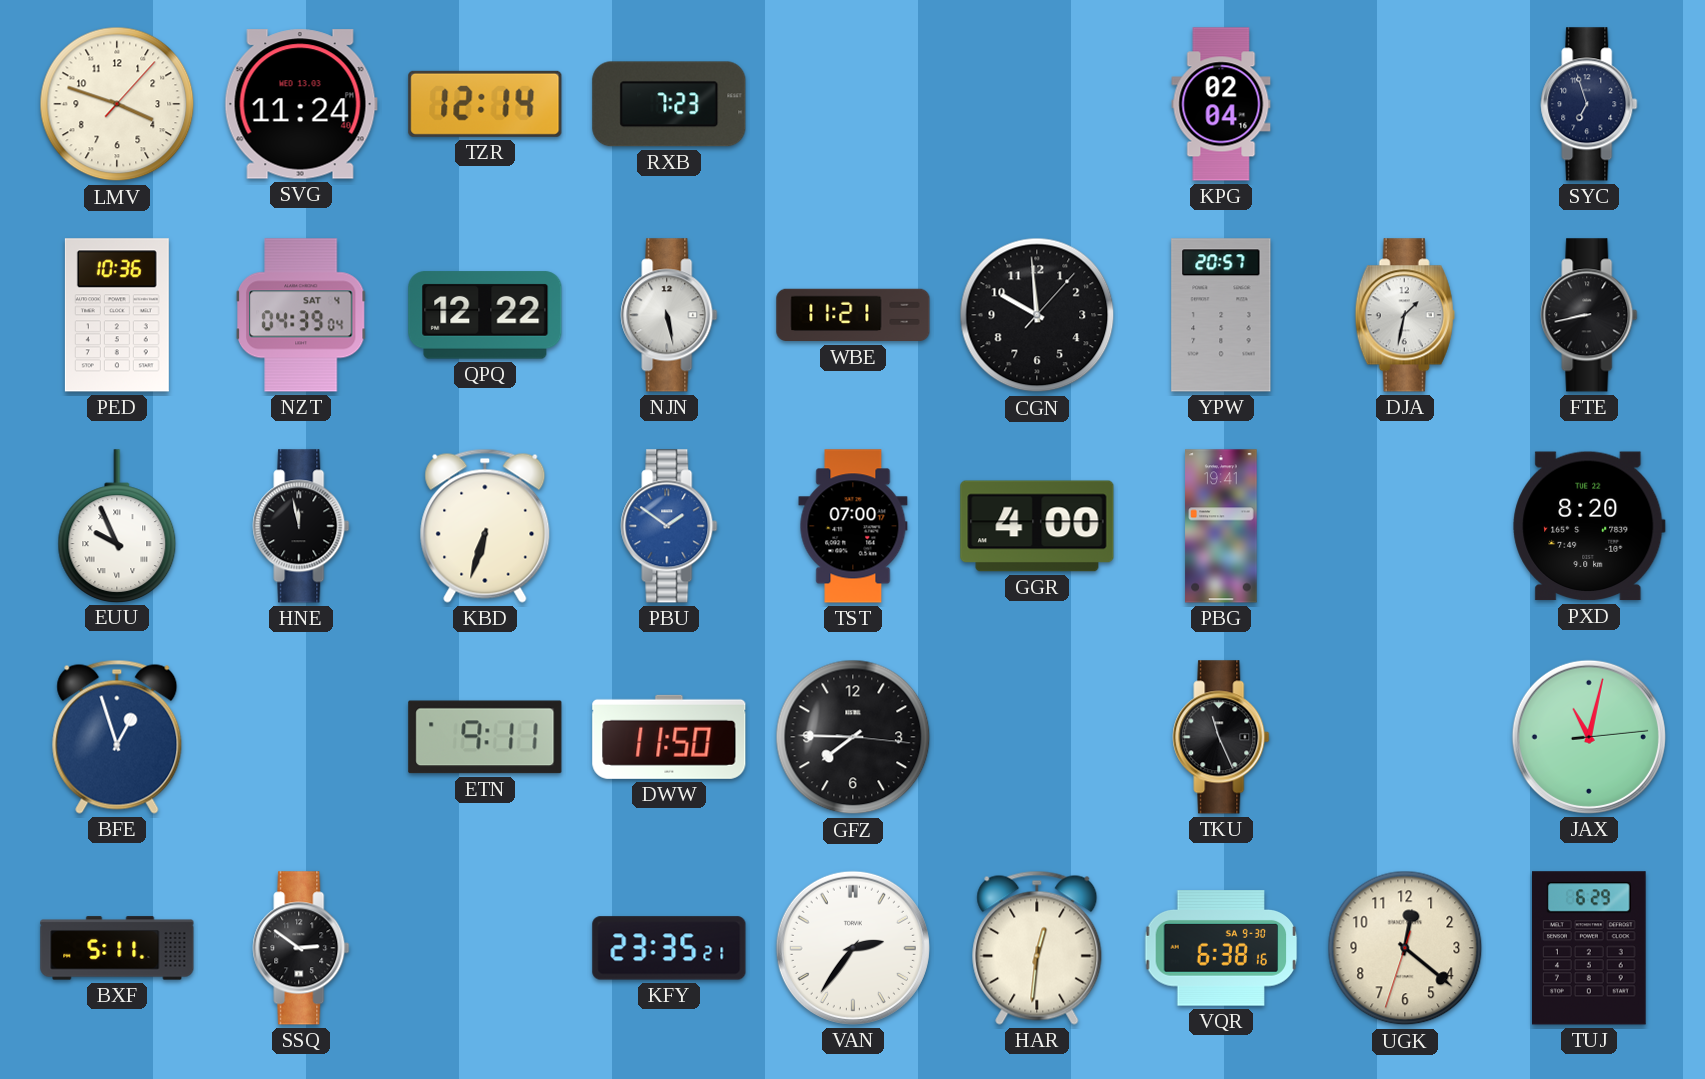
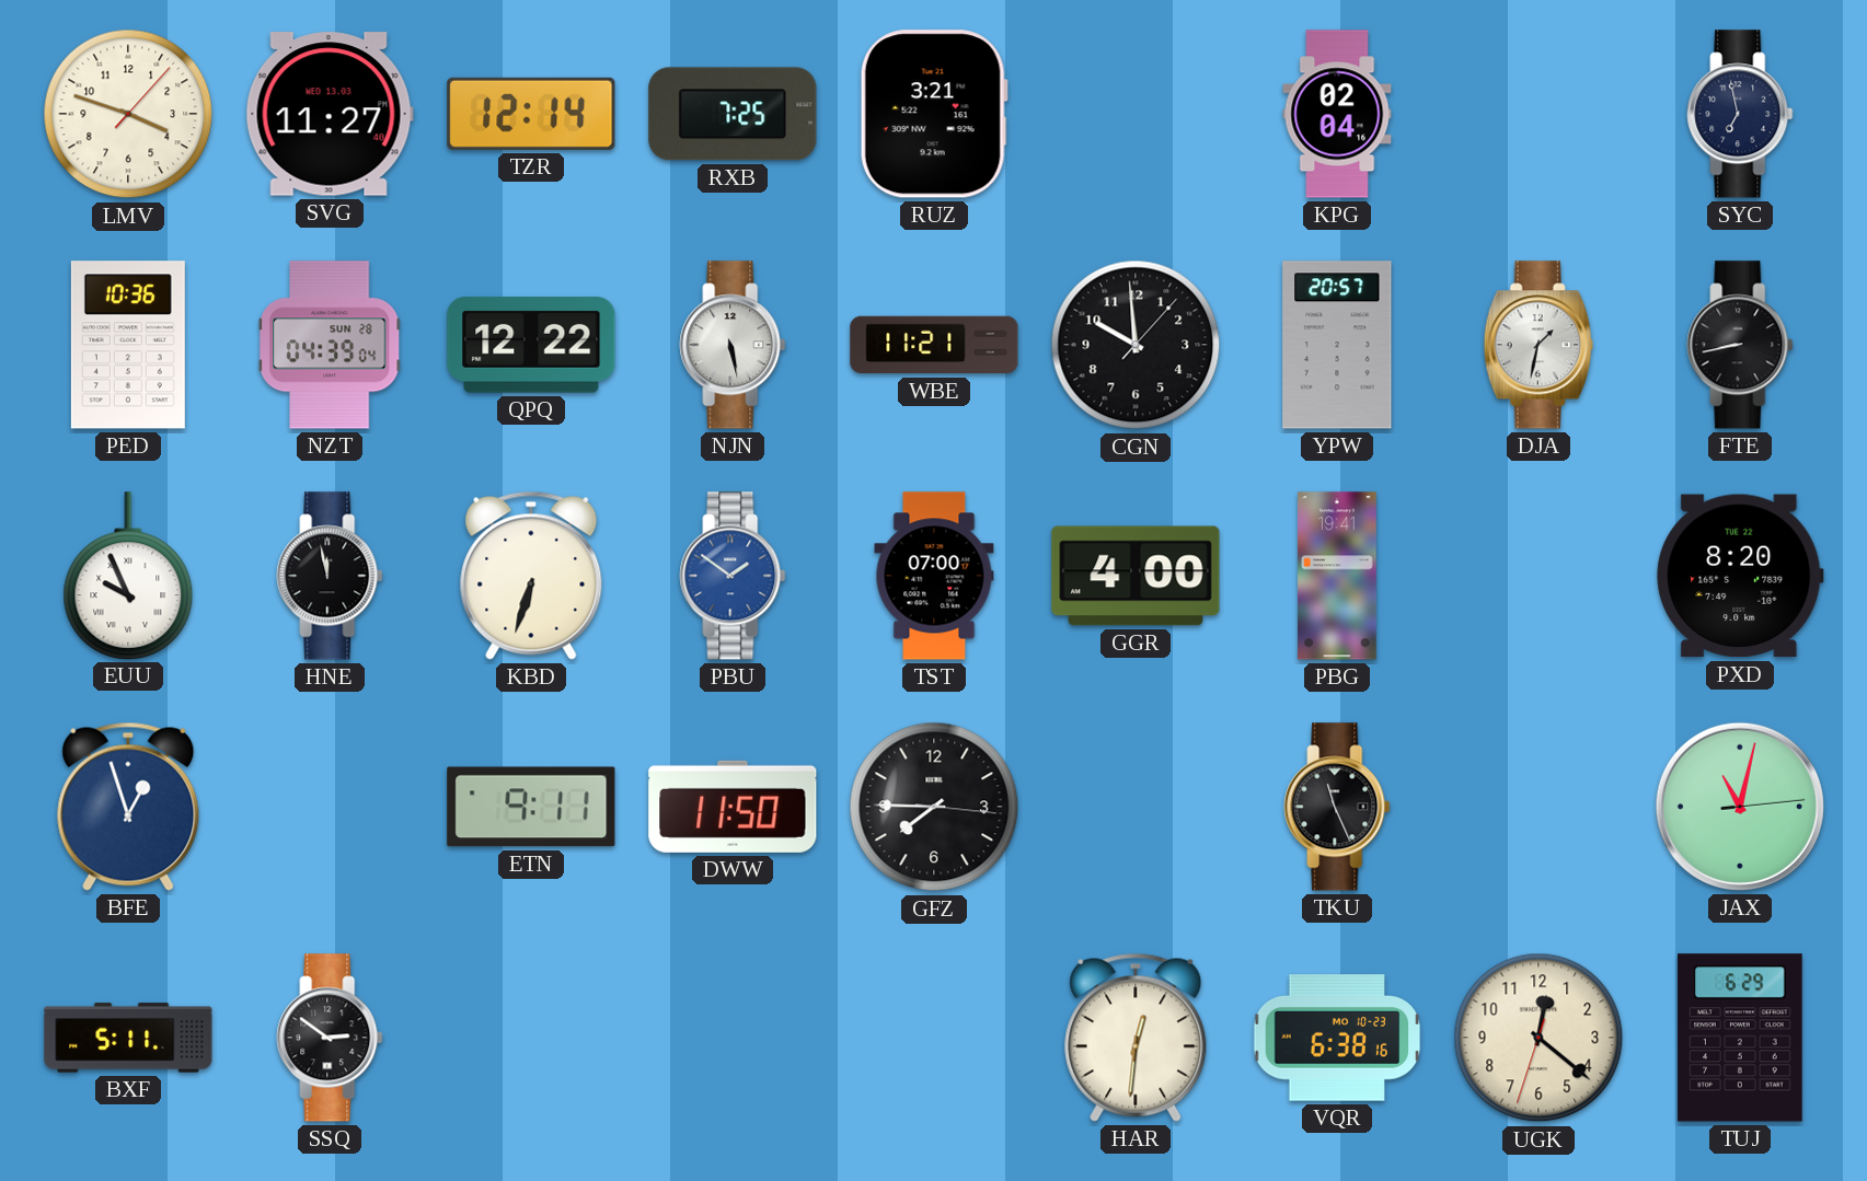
SVG: 11:24 -> 11:27 (330, 114)
RXB: 7:23 -> 7:25 (733, 114)
RUZ: none -> 3:21 (934, 114)
SYC: 6:57 -> 6:58 (1740, 114)
NZT date: SAT 4 -> SUN 28 (330, 345)
KFY: 23:35 -> none (669, 948)
VAN: 2:36 -> none (853, 948)
VQR date: SA 9-30 -> MO 10-23 (1337, 1038)
